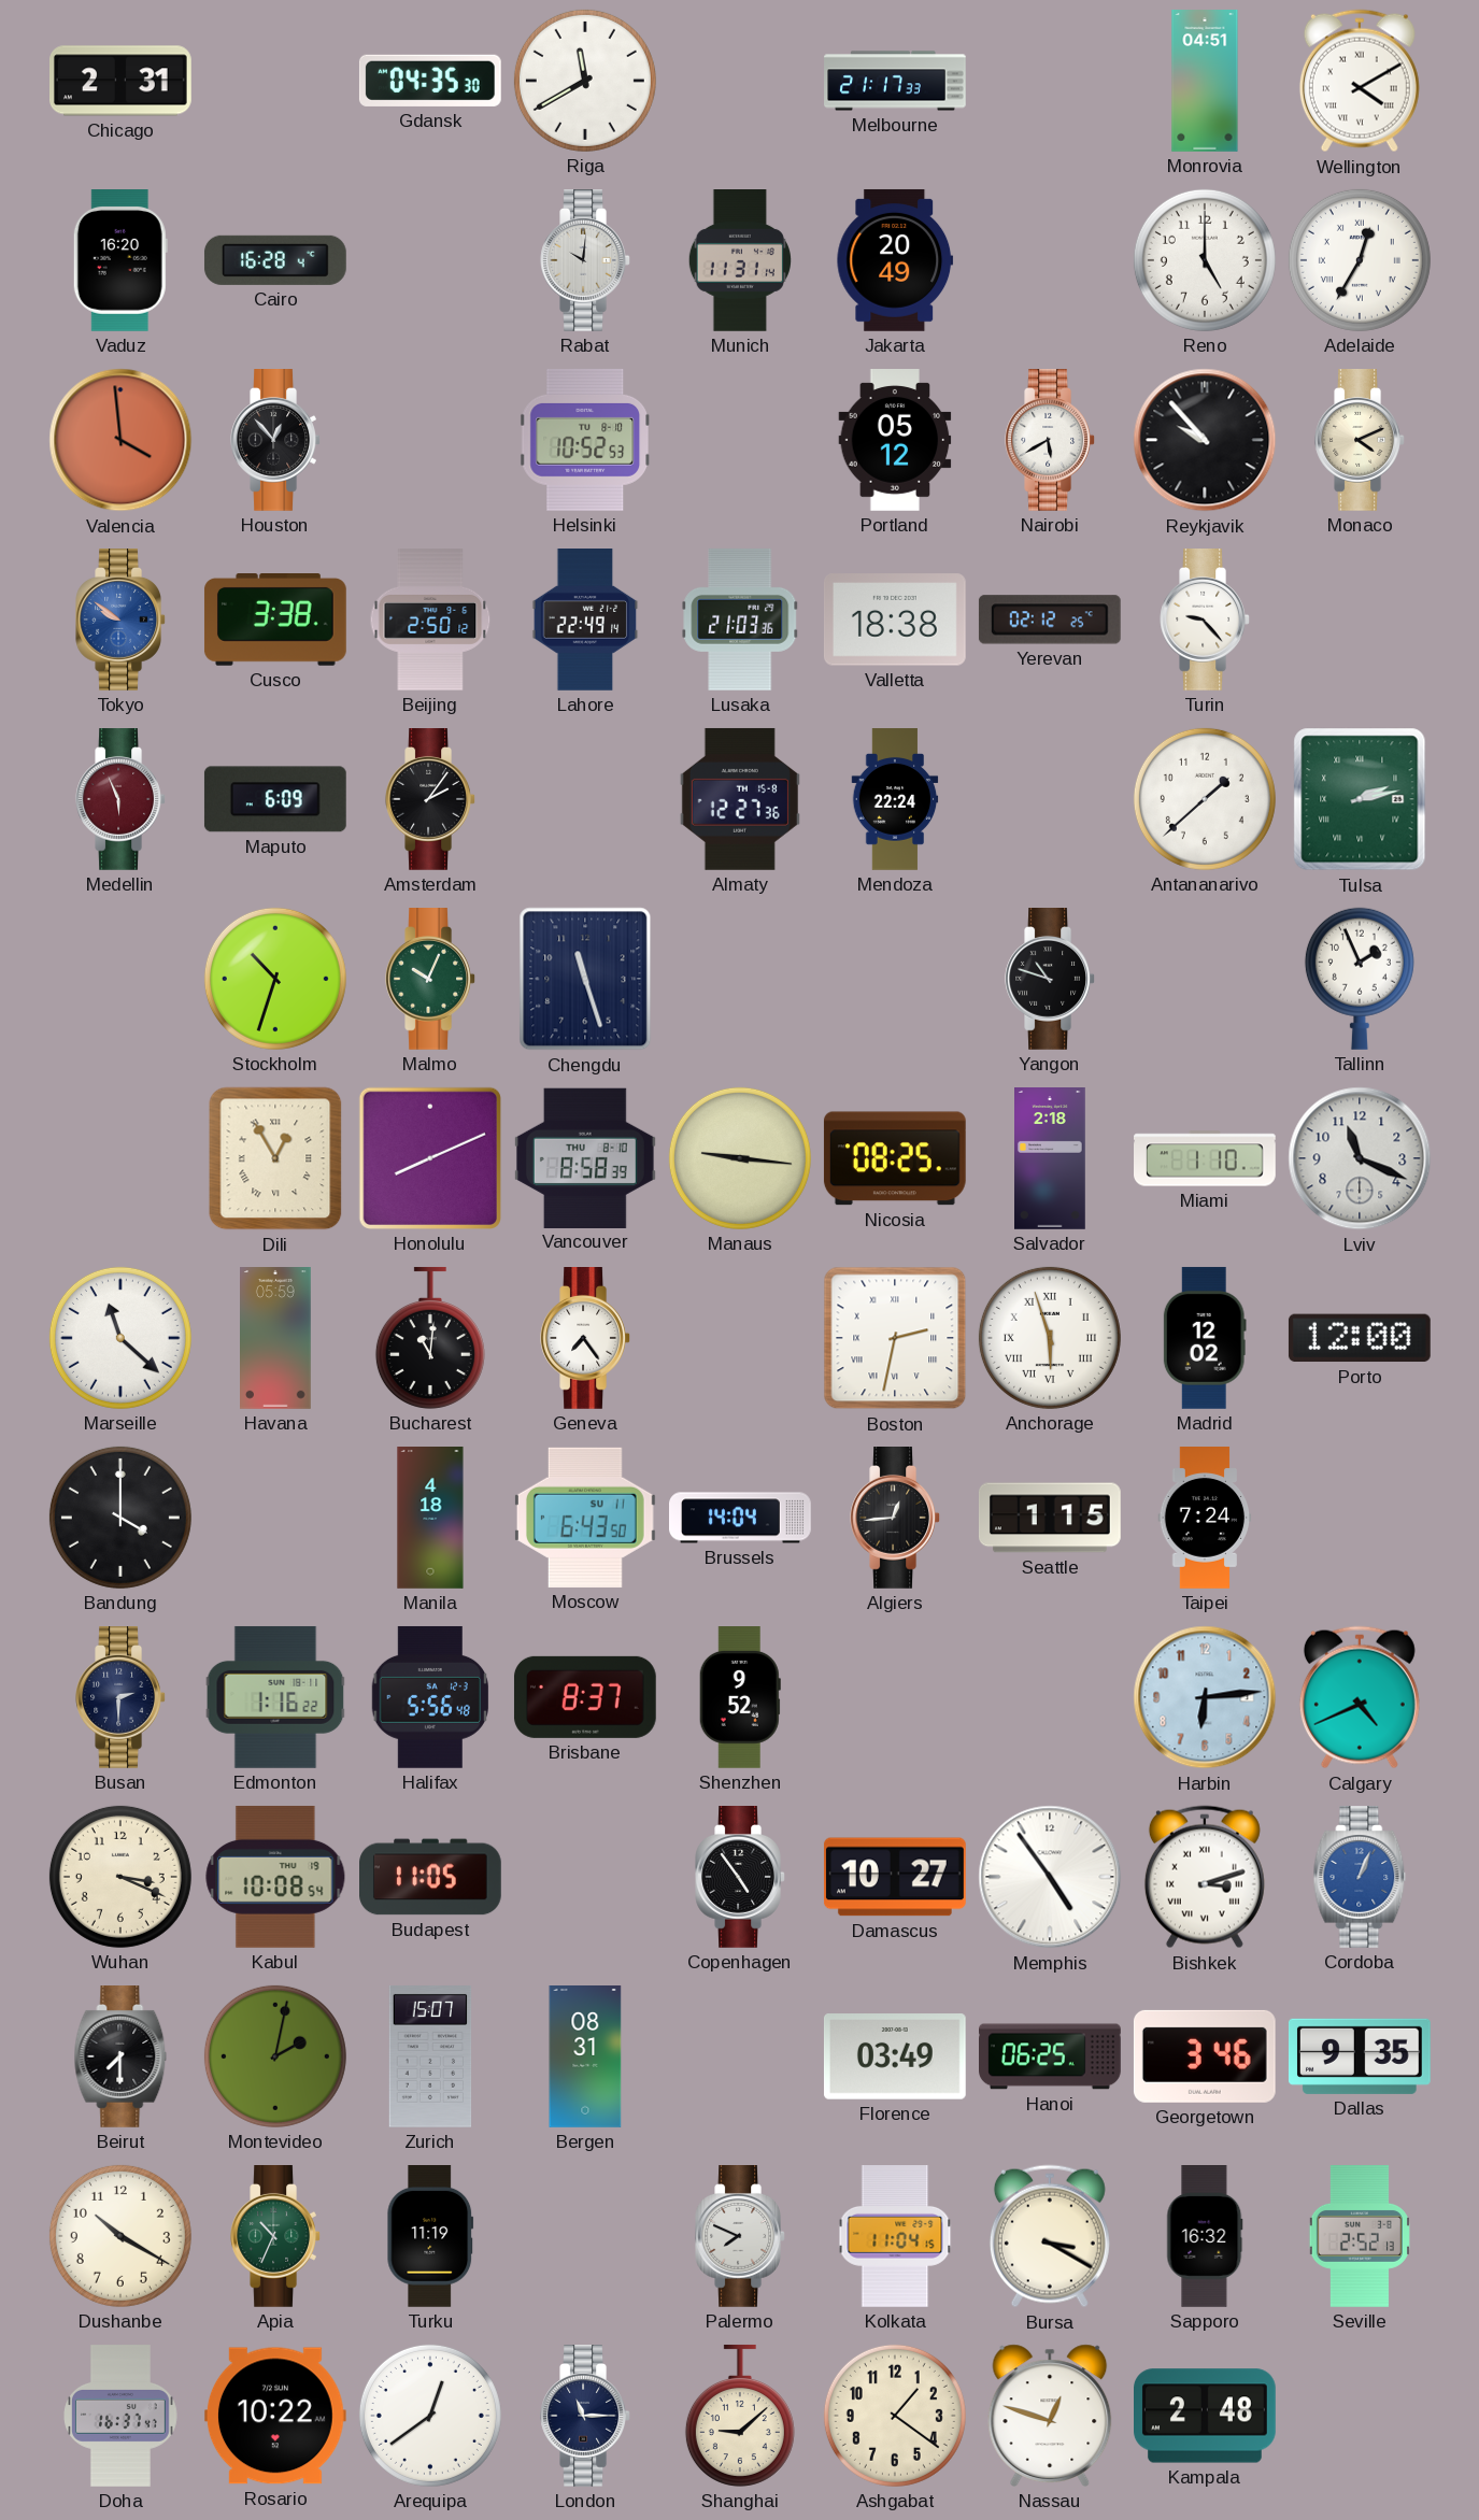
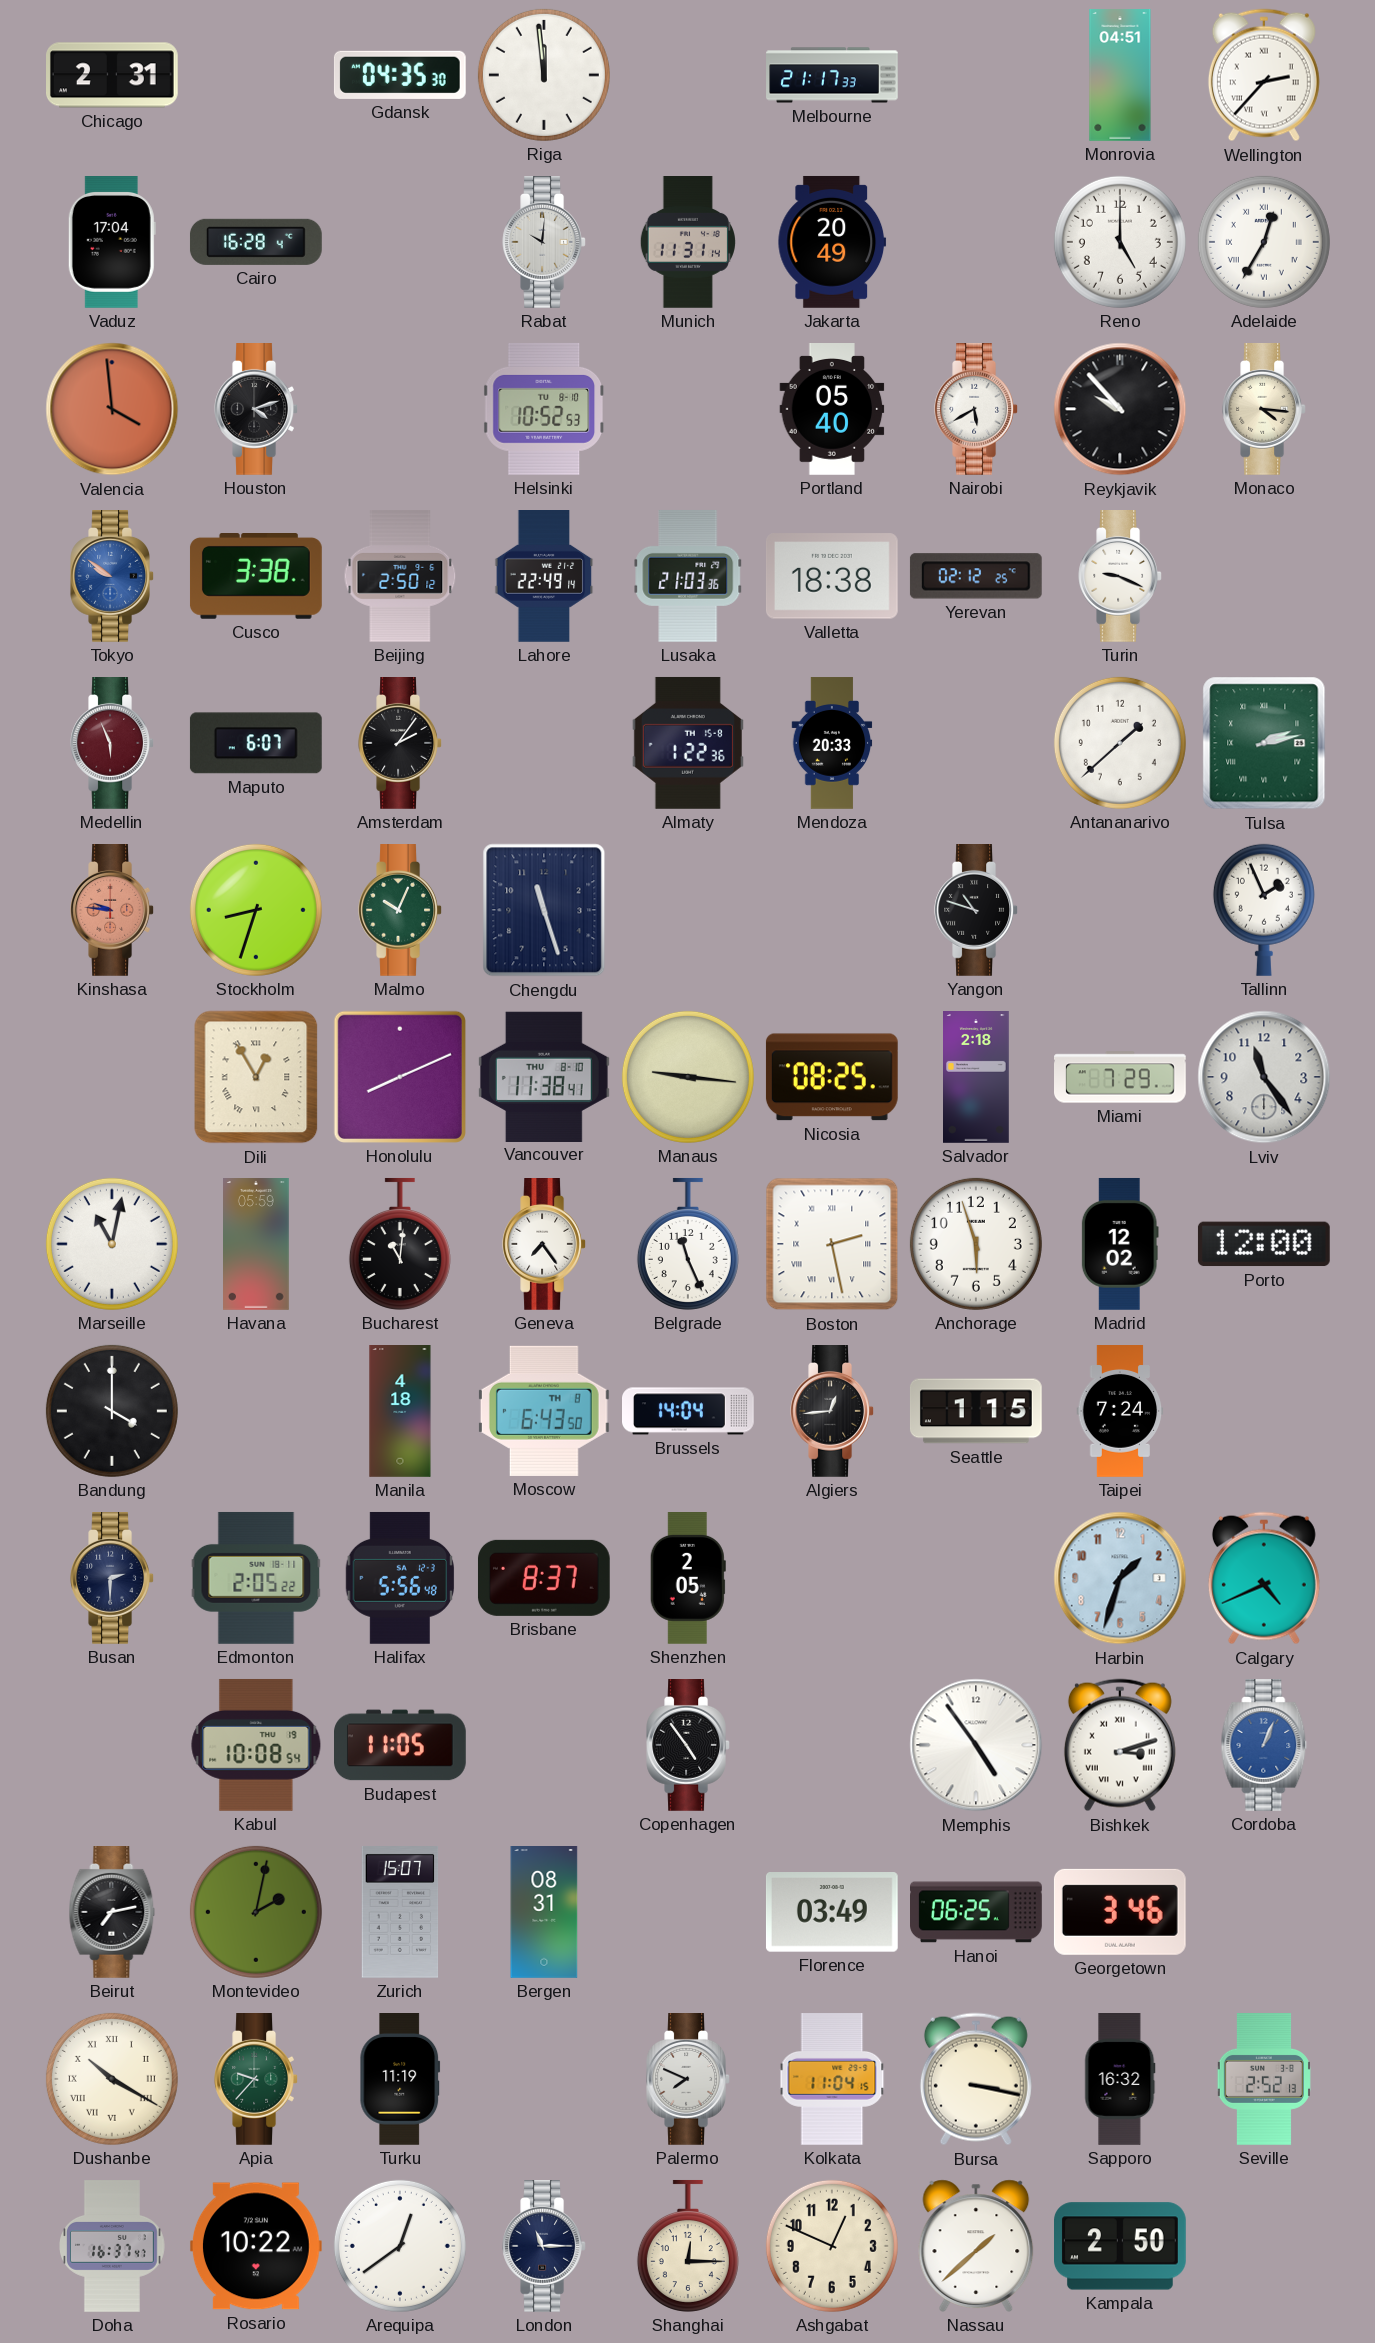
Riga: 11:40 -> 11:59 (544, 75)
Wellington: 4:10 -> 2:37 (1264, 75)
Vaduz: 16:20 -> 17:04 (112, 243)
Houston: 12:53 -> 4:12 (256, 410)
Portland: 05:12 -> 05:40 (832, 410)
Monaco: 4:11 -> 4:16 (1264, 410)
Turin: 9:23 -> 9:19 (1120, 577)
Maputo: 6:09 -> 6:07 (256, 743)
Almaty: 12:27 -> 1:22 (688, 743)
Mendoza: 22:24 -> 20:33 (832, 743)
Kinshasa: none -> 9:46 (112, 911)
Stockholm: 10:33 -> 8:33 (256, 910)
Vancouver: 8:58 -> 11:38 (544, 1076)
Miami: 1:10 -> 7:29 (1121, 1077)
Lviv: 11:19 -> 11:24 (1264, 1077)
Marseille: 11:22 -> 11:02 (112, 1244)
Belgrade: none -> 11:26 (688, 1244)
Boston: 2:32 -> 2:28 (832, 1244)
Anchorage numerals: Roman -> Arabic (976, 1244)
Moscow date: SU 11 -> TH 8 (544, 1411)
Edmonton: 1:16 -> 2:05 (256, 1578)
Shenzhen: 9:52 -> 2:05 (688, 1579)
Harbin: 6:14 -> 1:33 (1120, 1578)
Wuhan: 3:19 -> none (120, 1877)
Damascus: 10:27 -> none (895, 1877)
Beirut: 7:30 -> 7:13 (112, 1913)
Dallas: 9:35 -> none (1360, 2056)
Dushanbe numerals: Arabic -> Roman (112, 2079)
Apia: 10:34 -> 9:37 (256, 2080)
Bursa: 3:20 -> 3:17 (976, 2079)
Shanghai: 9:08 -> 12:15 (688, 2246)
Ashgabat: 1:21 -> 12:49 (832, 2246)
Nassau: 12:48 -> 1:38 (976, 2246)
Kampala: 2:48 -> 2:50 (1121, 2246)
